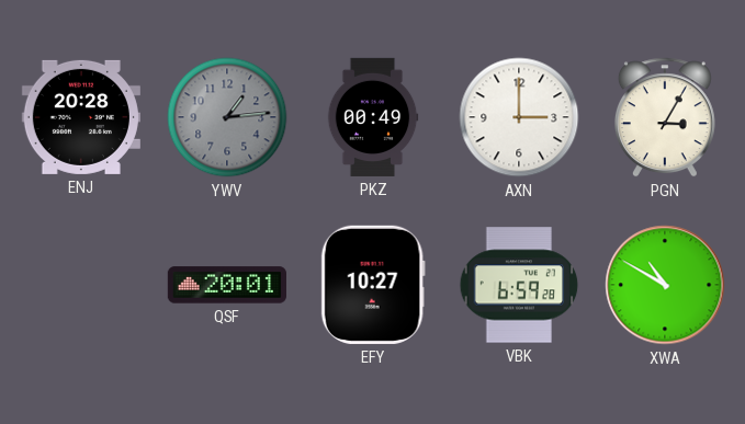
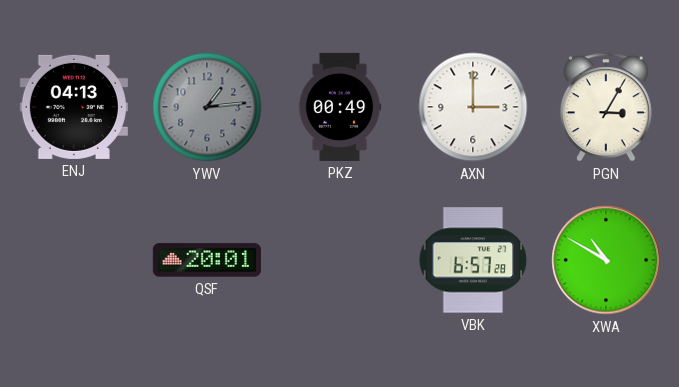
ENJ: 20:28 -> 04:13 (74, 107)
EFY: 10:27 -> none (373, 285)
VBK: 6:59 -> 6:57 (473, 260)
